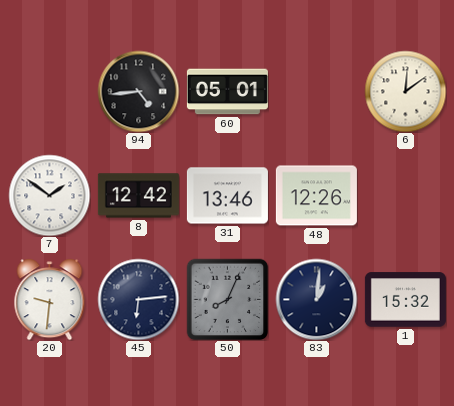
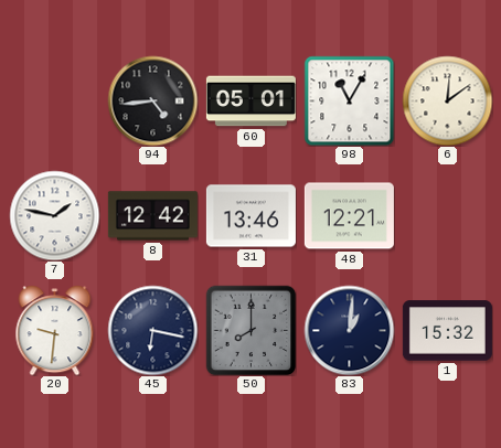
98: none -> 11:05 (349, 100)
7: 1:51 -> 1:47 (54, 215)
48: 12:26 -> 12:21 (349, 216)
45: 6:14 -> 6:17 (152, 330)
50: 8:04 -> 8:00 (250, 330)
